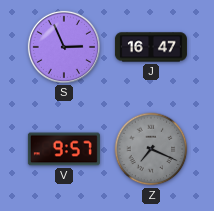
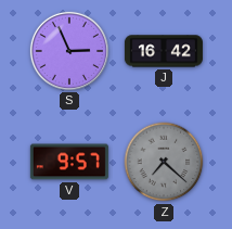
J: 16:47 -> 16:42 (164, 51)
Z: 7:19 -> 7:22 (164, 162)
